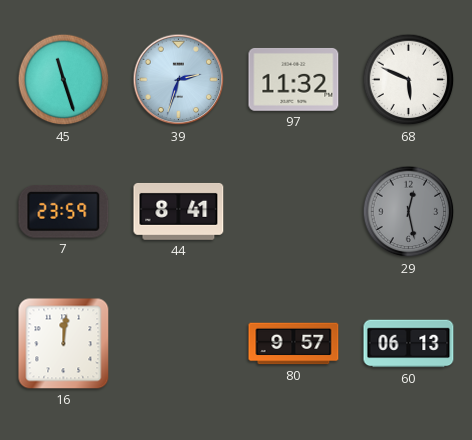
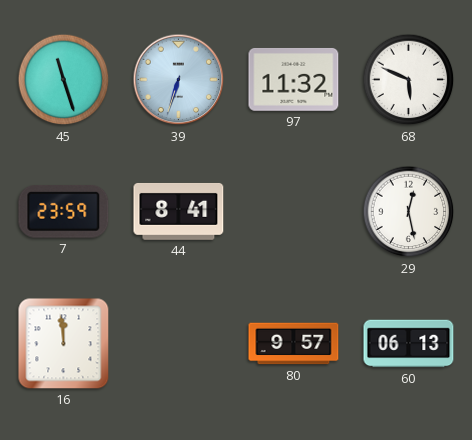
39: 2:33 -> 6:33 (179, 80)
29 dial: grey -> white (409, 212)
16: 12:01 -> 11:59 (64, 344)
